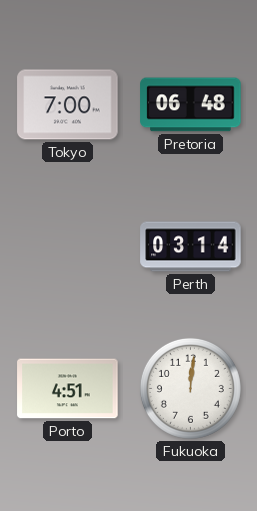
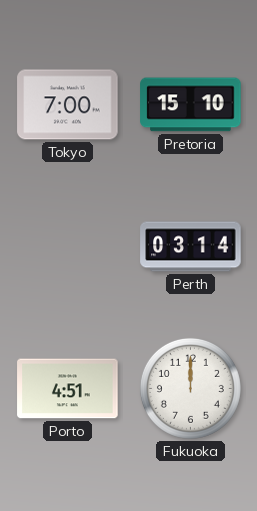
Pretoria: 06:48 -> 15:10 (191, 105)
Fukuoka: 12:01 -> 12:00 (190, 388)
